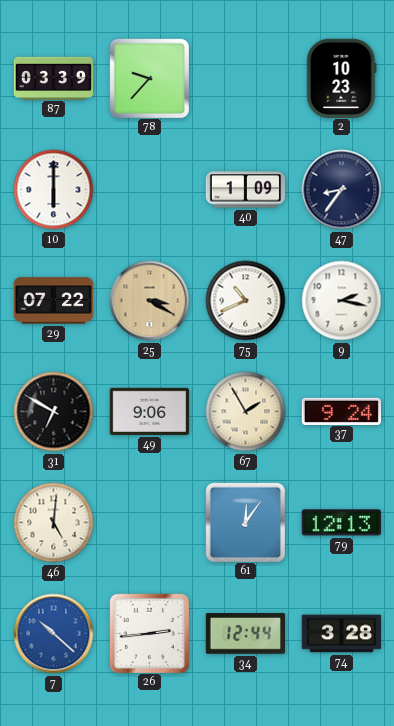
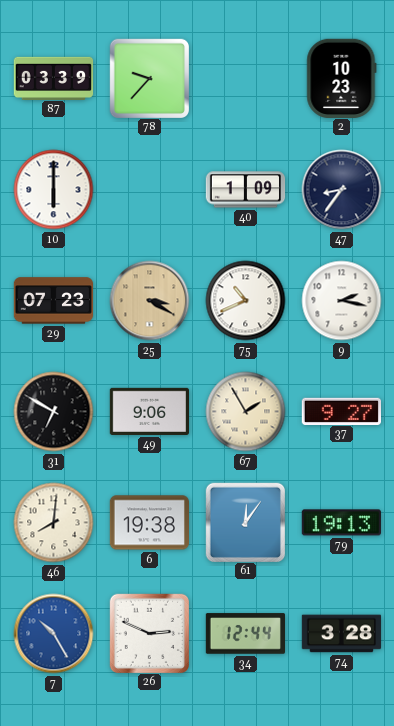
29: 07:22 -> 07:23 (54, 301)
37: 9:24 -> 9:27 (341, 411)
46: 5:01 -> 8:01 (54, 523)
6: none -> 19:38 (149, 523)
79: 12:13 -> 19:13 (341, 523)
7: 10:22 -> 10:25 (54, 634)
26: 2:44 -> 2:49 (149, 633)
